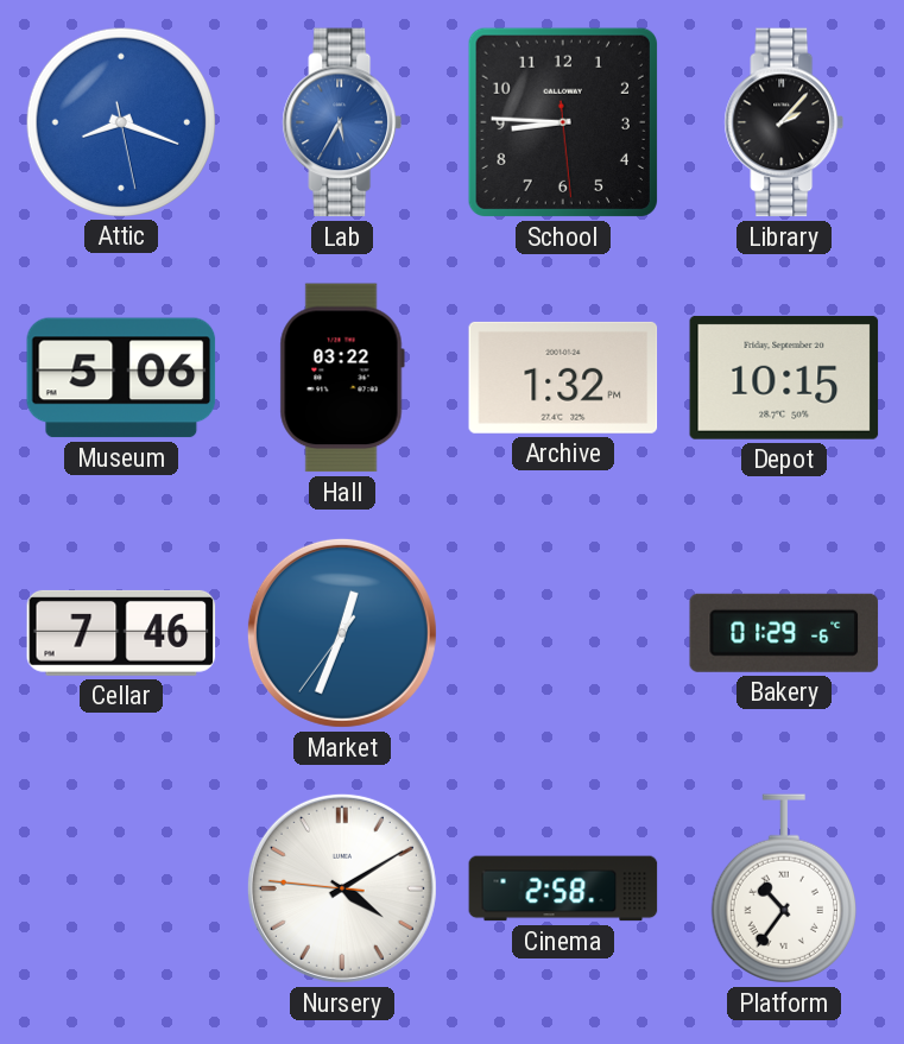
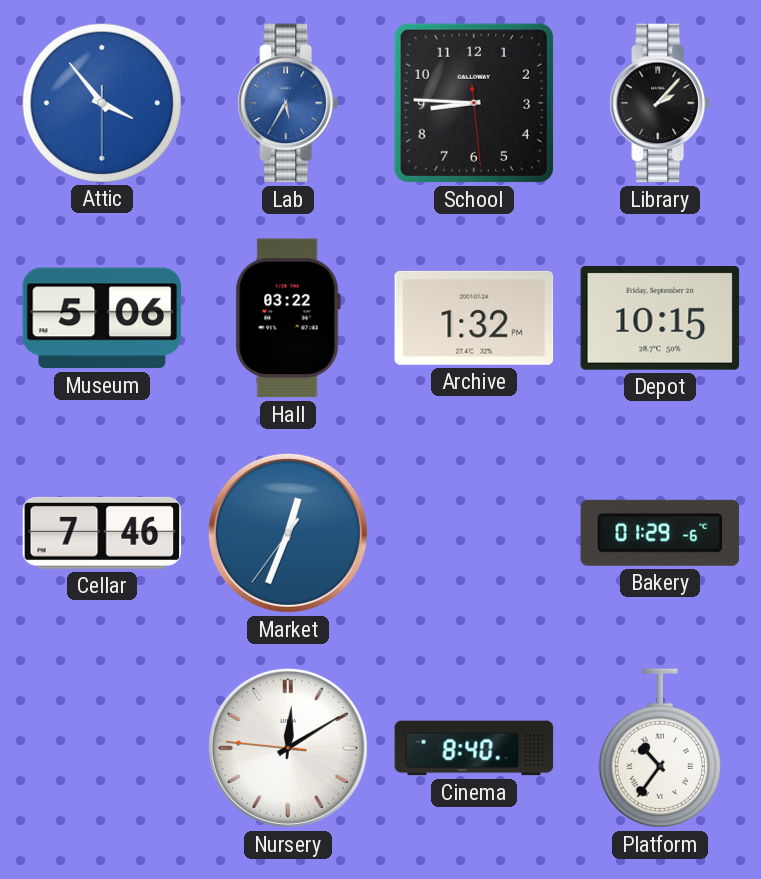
Attic: 8:18 -> 3:53 (102, 102)
Nursery: 4:09 -> 12:09 (288, 748)
Cinema: 2:58 -> 8:40 (474, 748)
